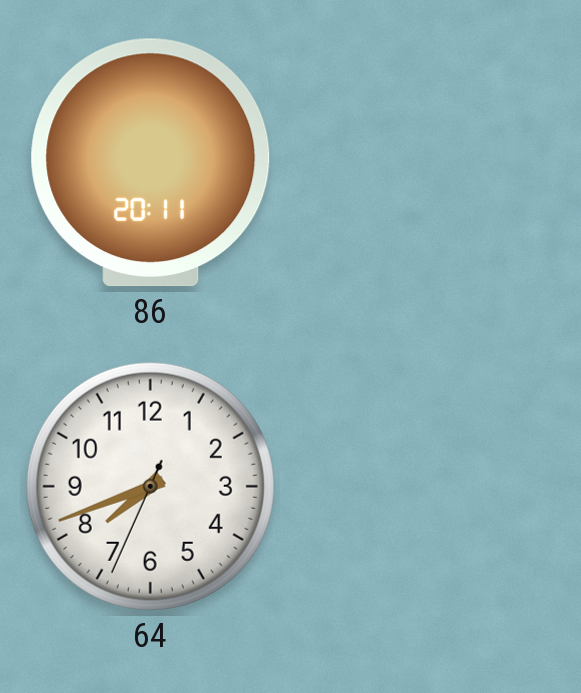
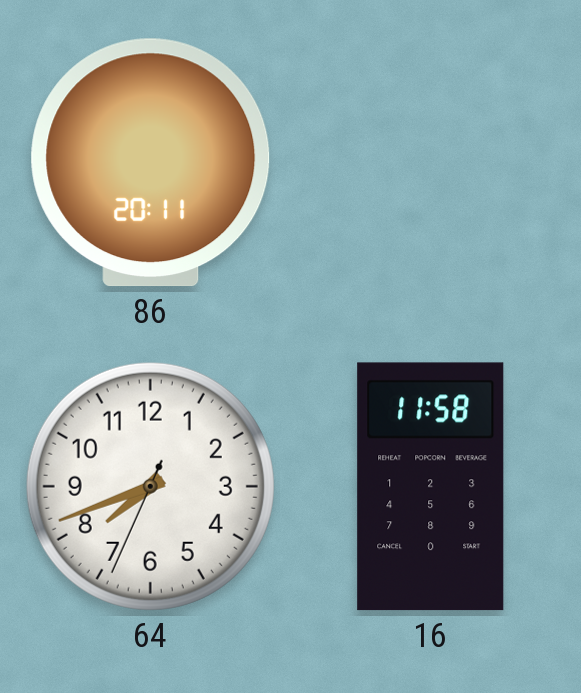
16: none -> 11:58 (431, 487)
